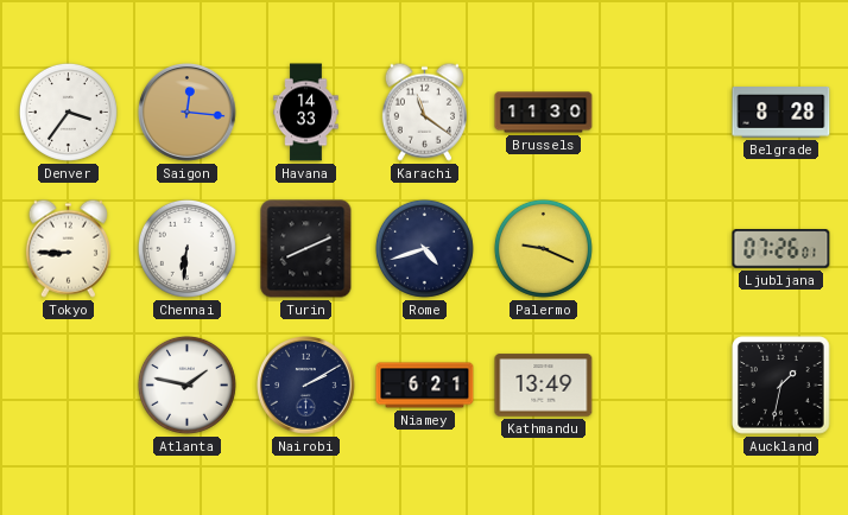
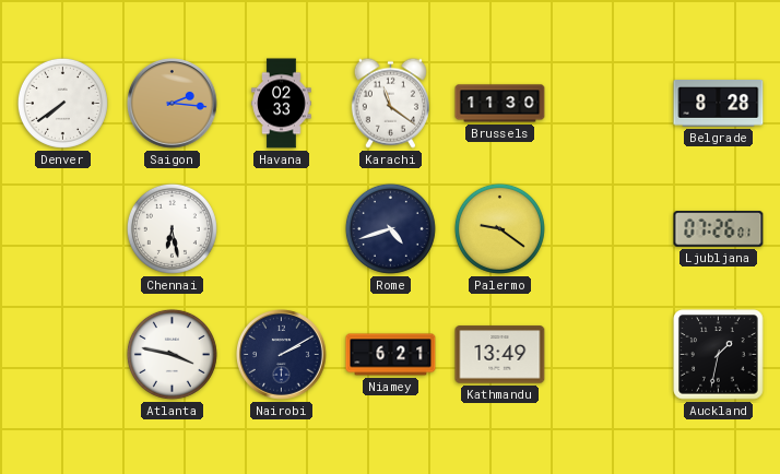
Denver: 3:36 -> 7:39 (62, 103)
Saigon: 12:16 -> 2:16 (173, 104)
Havana: 14:33 -> 02:33 (282, 104)
Tokyo: 8:45 -> none (68, 248)
Chennai: 6:31 -> 6:28 (172, 228)
Turin: 8:11 -> none (306, 249)
Palermo: 9:19 -> 9:21 (499, 228)
Atlanta: 1:47 -> 3:47 (172, 354)
